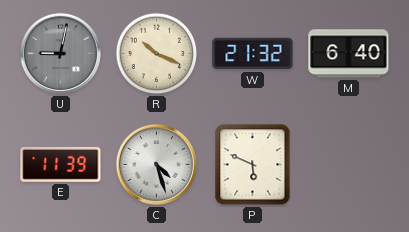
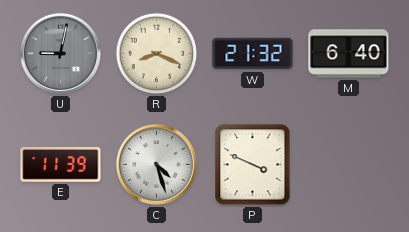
R: 10:19 -> 8:19 (157, 54)
P: 5:49 -> 3:49 (253, 165)
